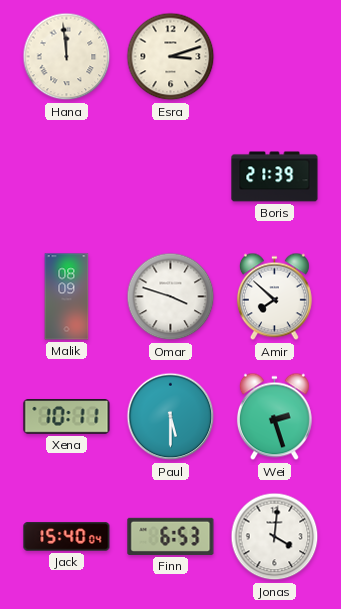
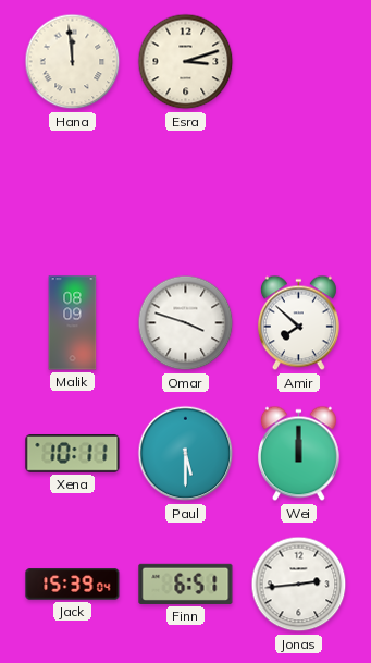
Boris: 21:39 -> none (275, 177)
Wei: 2:27 -> 12:00 (298, 454)
Jack: 15:40 -> 15:39 (73, 585)
Finn: 6:53 -> 6:51 (186, 584)
Jonas: 4:01 -> 2:44 (299, 585)
